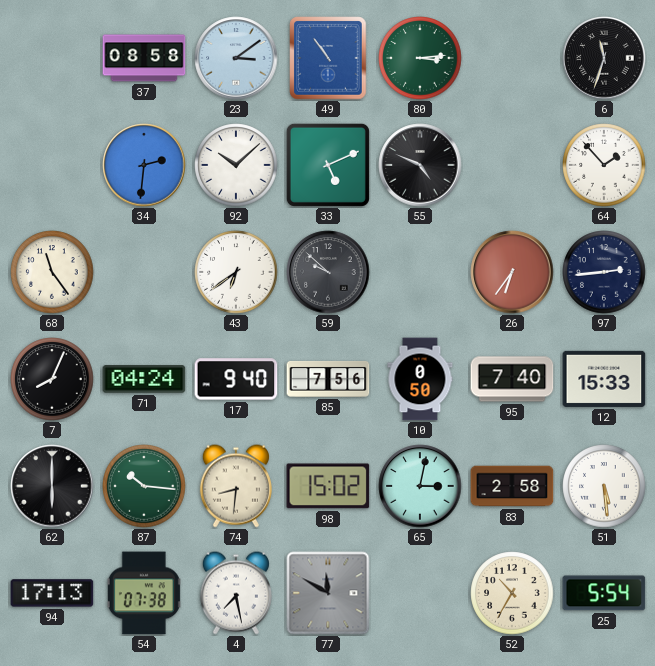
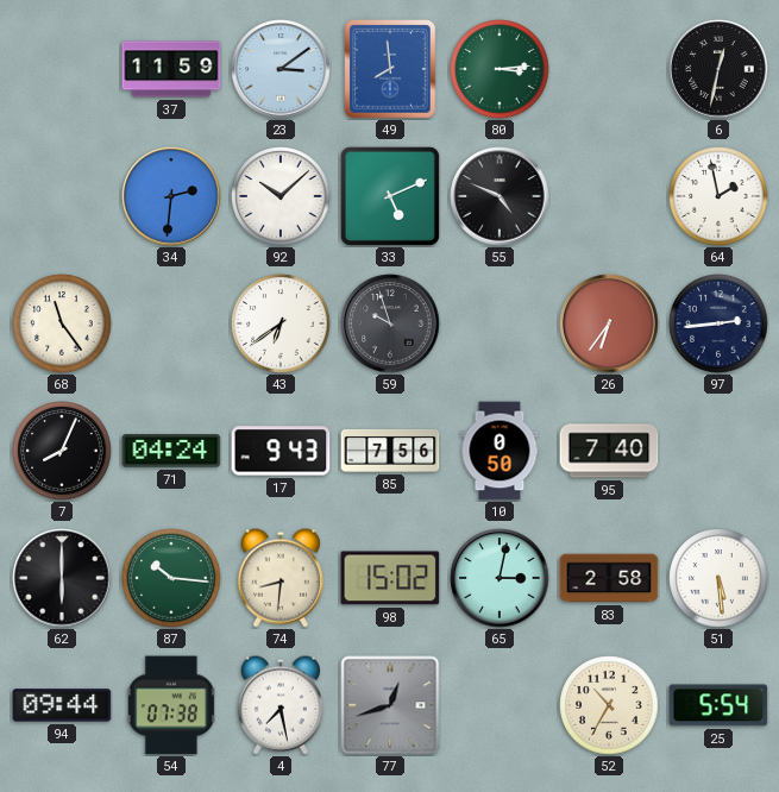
37: 08:58 -> 11:59 (171, 69)
49: 10:54 -> 7:59 (390, 69)
6: 11:33 -> 12:32 (718, 69)
64: 1:53 -> 1:58 (718, 196)
59: 9:52 -> 9:57 (390, 323)
17: 9:40 -> 9:43 (281, 451)
12: 15:33 -> none (604, 379)
94: 17:13 -> 09:44 (62, 705)
77: 11:50 -> 12:42 (390, 705)
